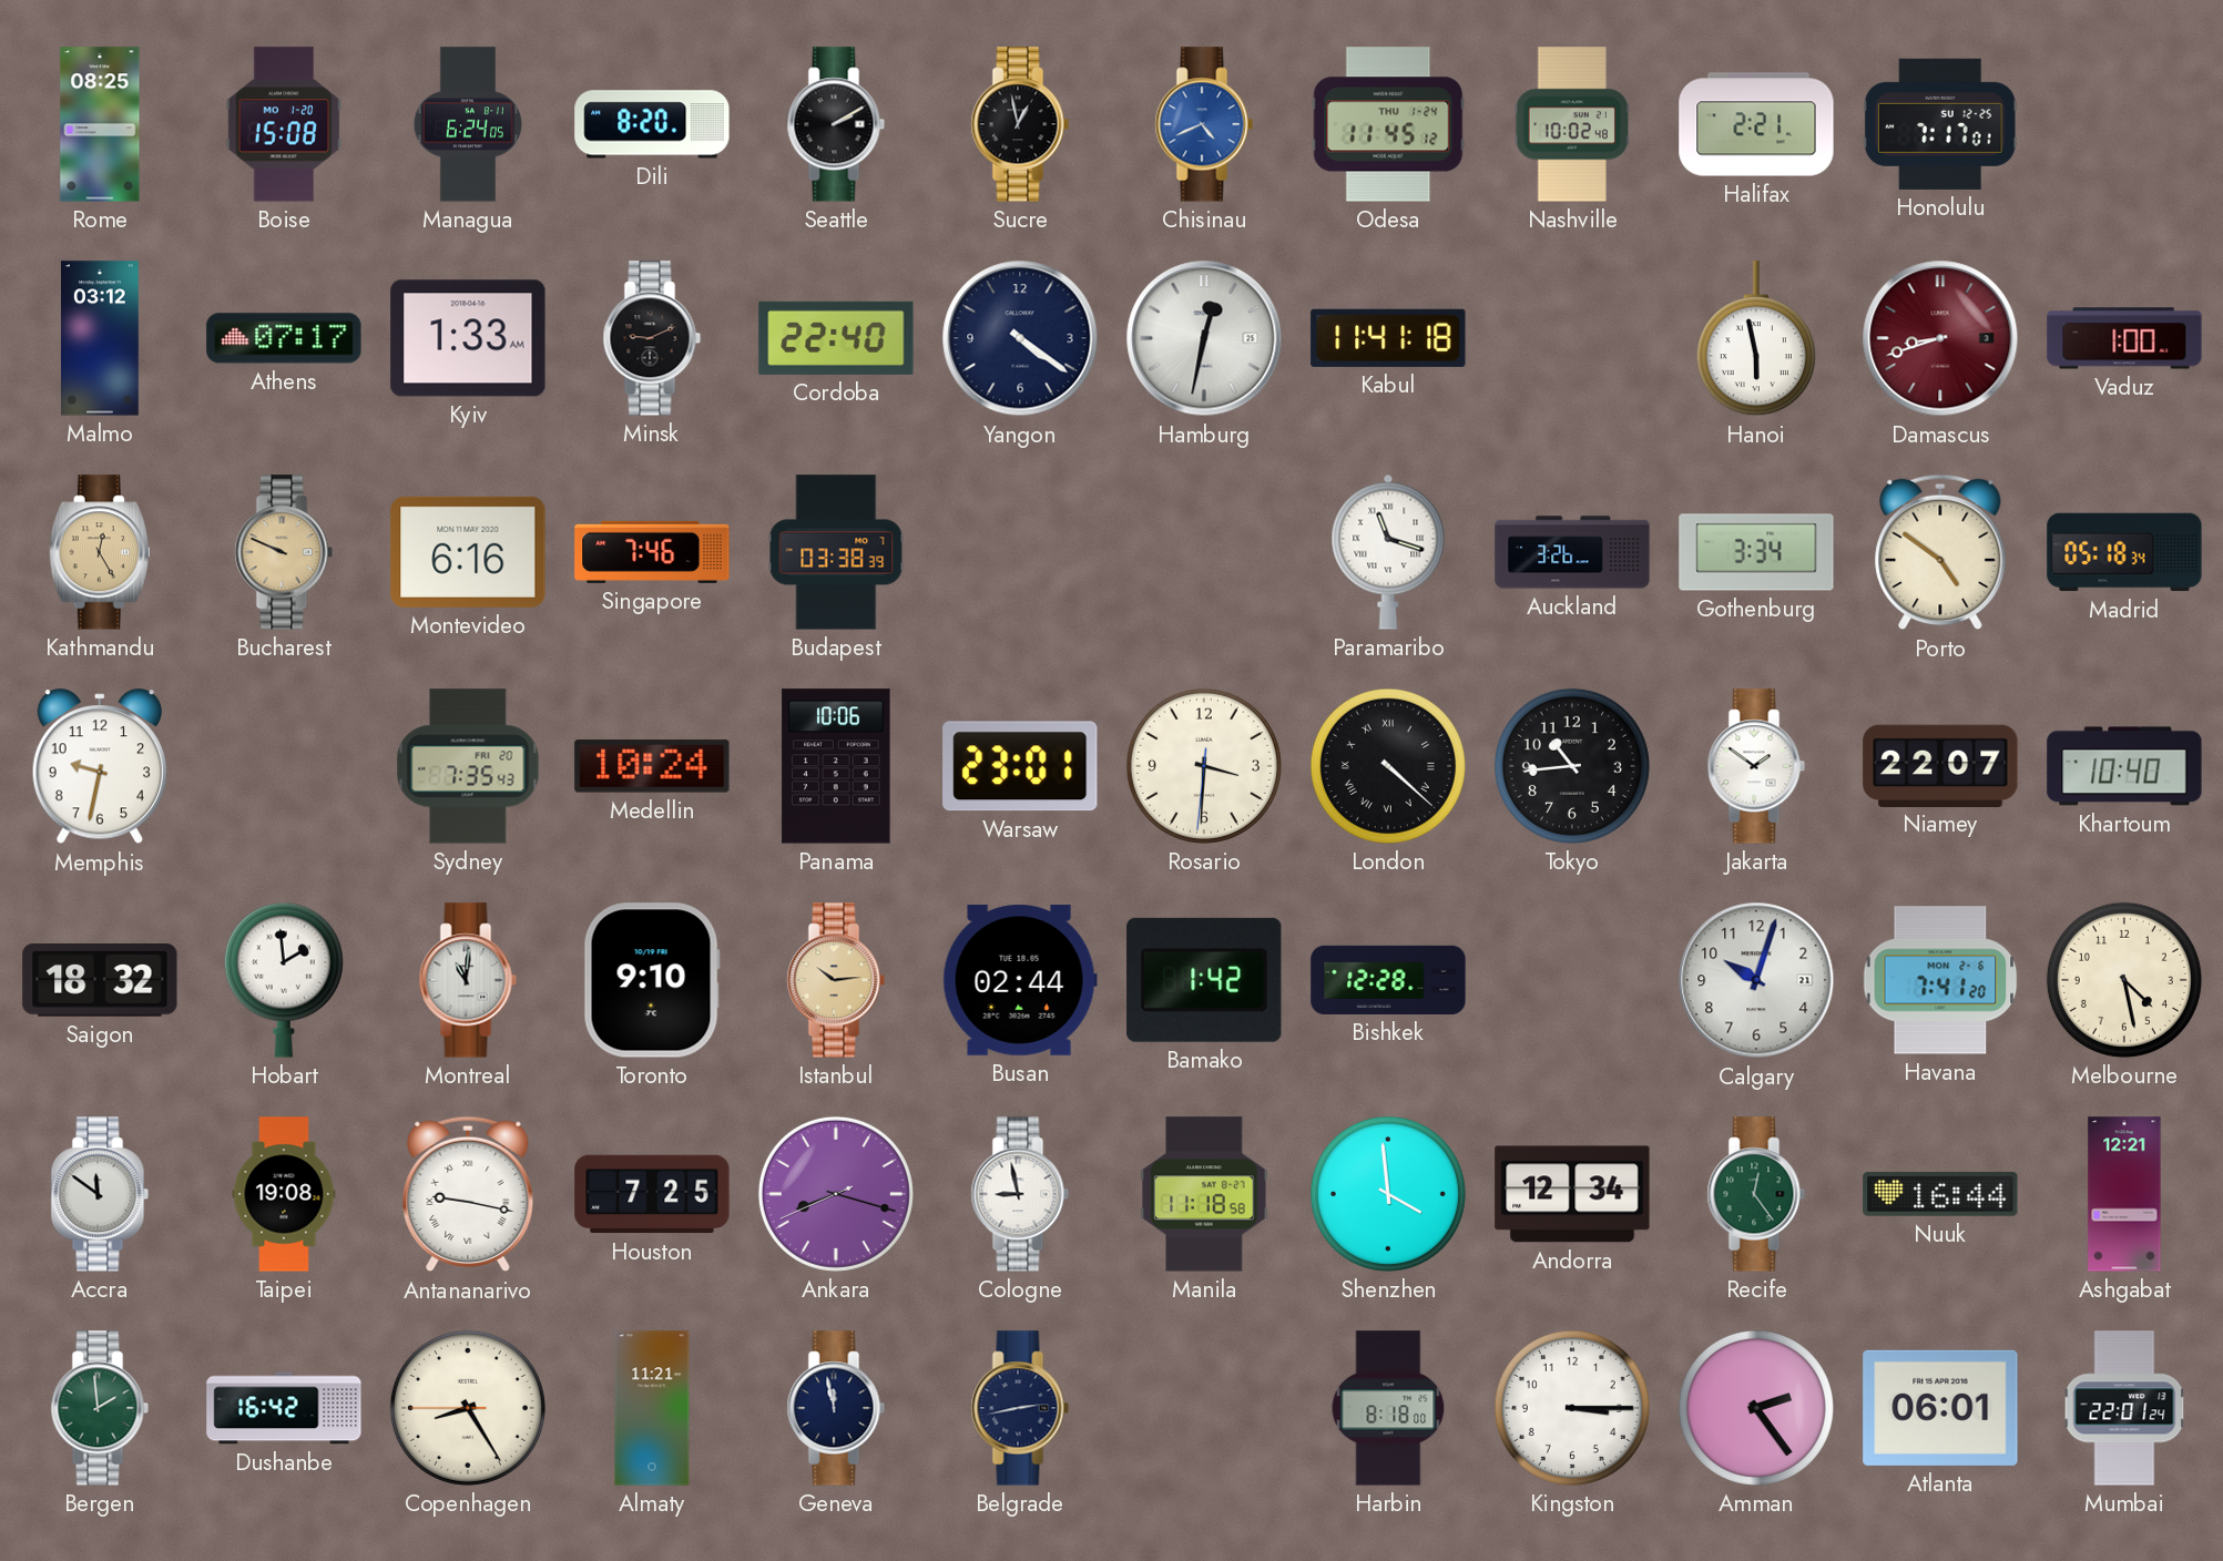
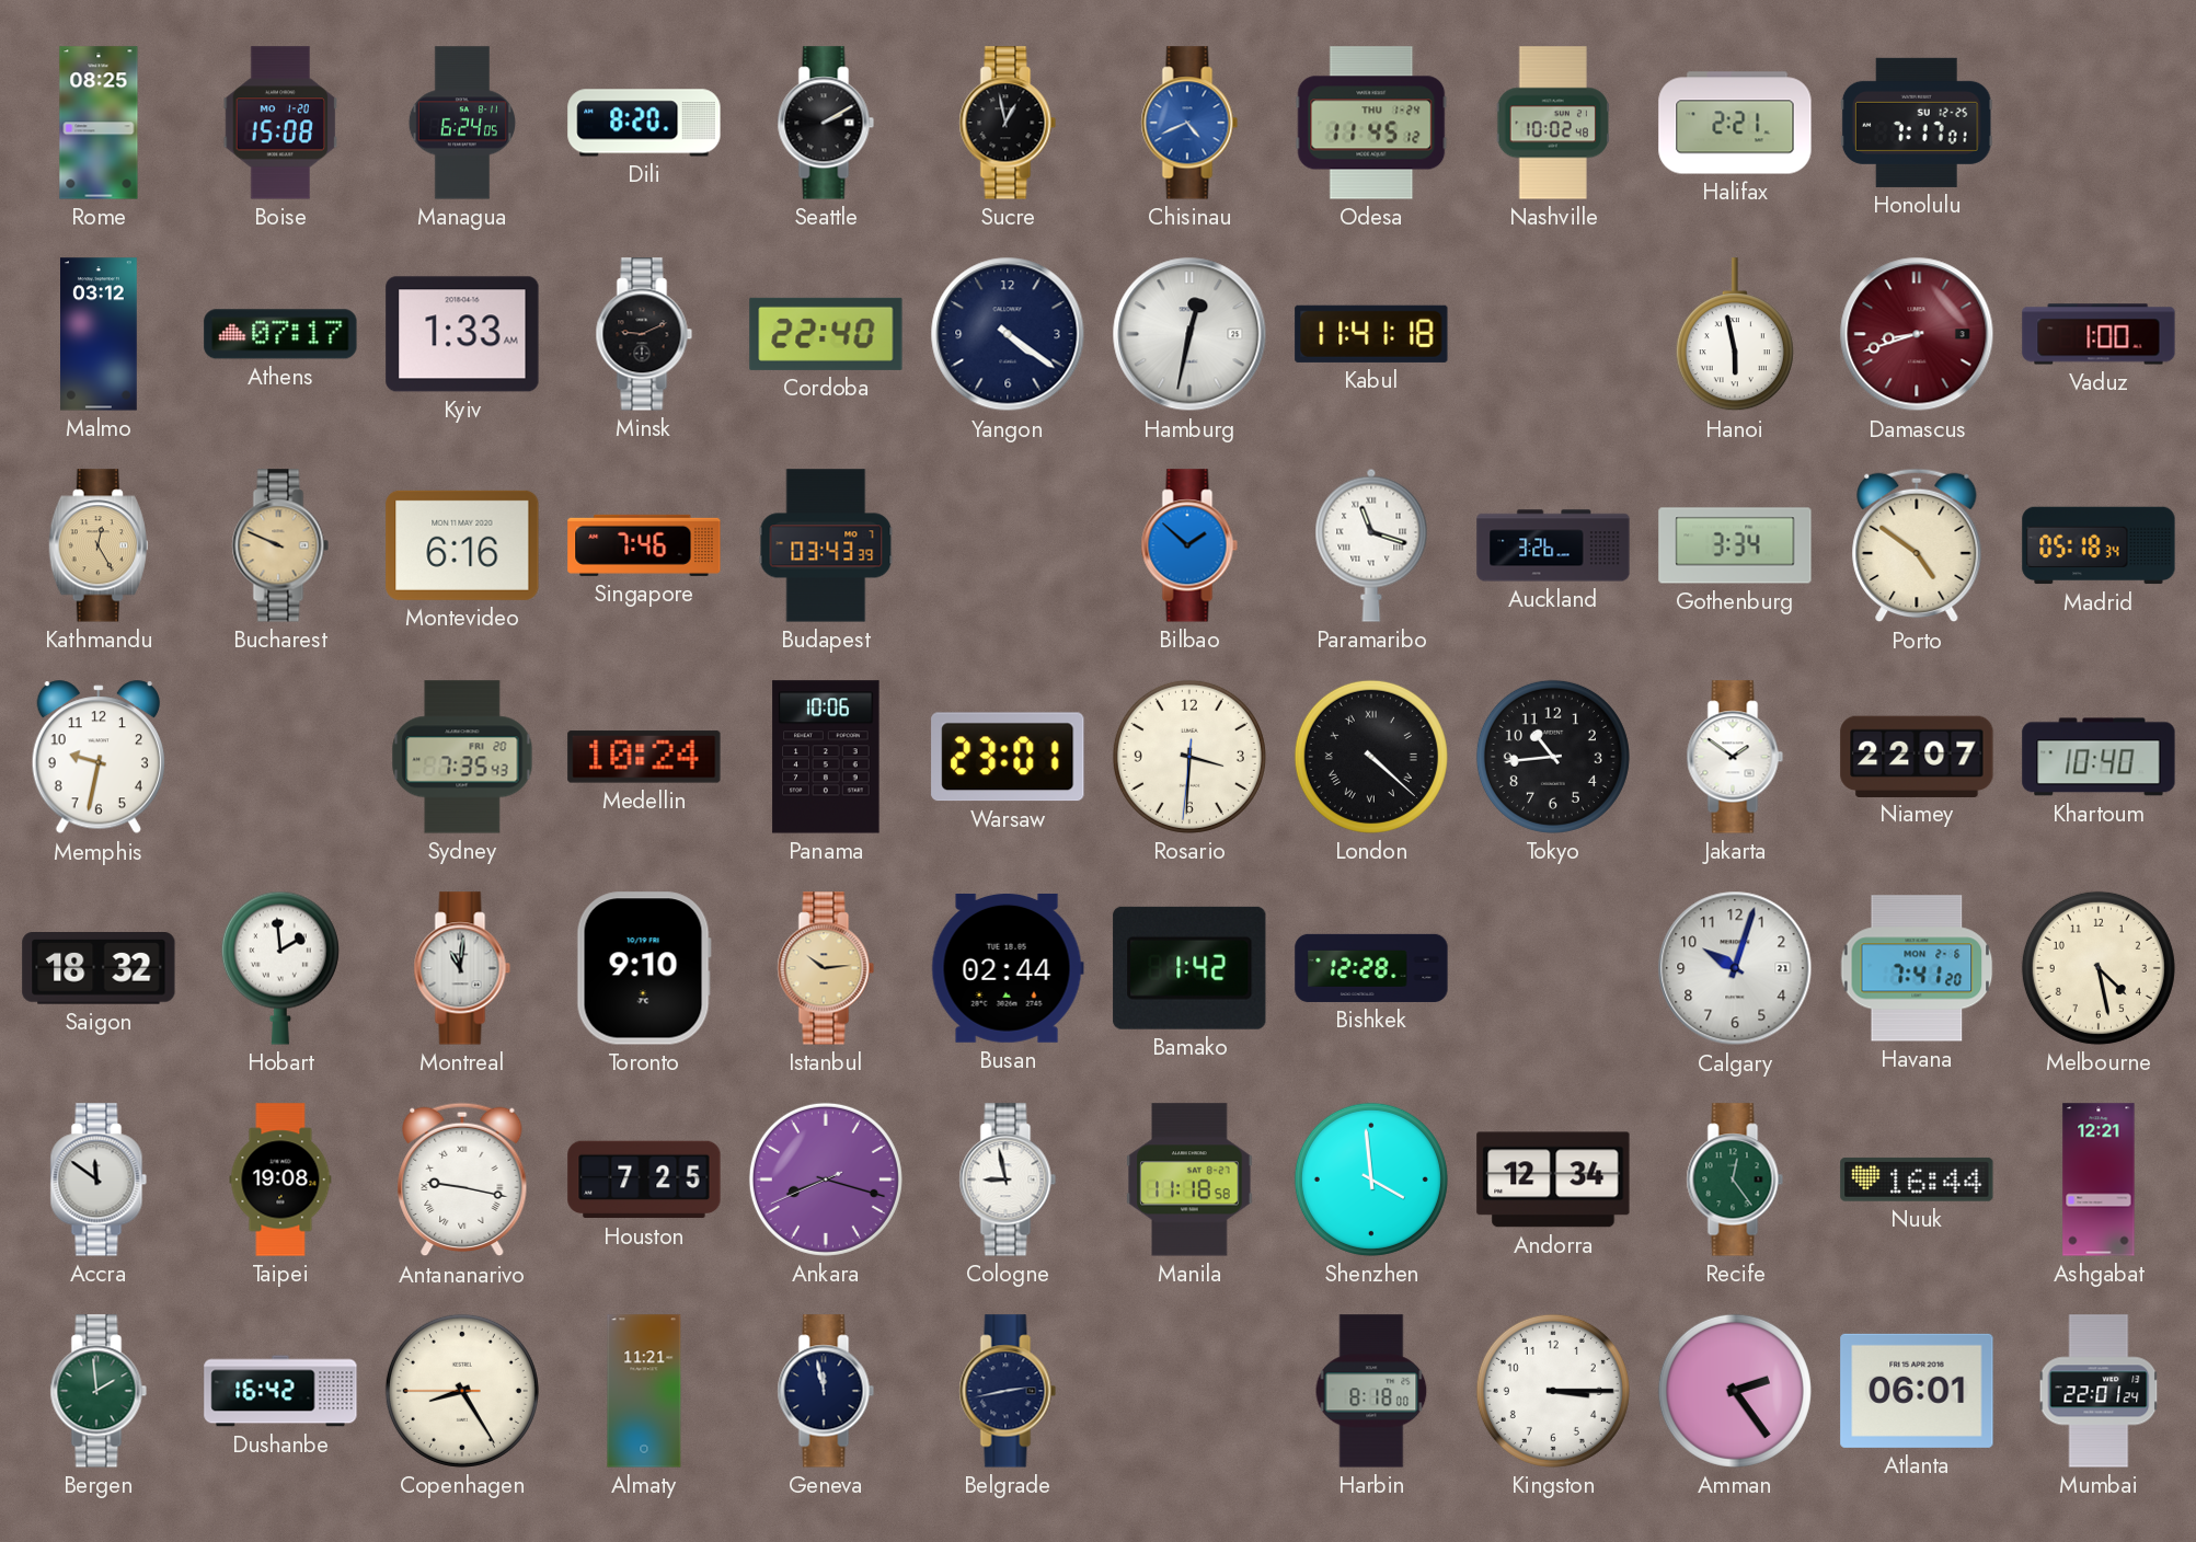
Budapest: 03:38 -> 03:43 (826, 545)
Bilbao: none -> 1:52 (1189, 545)
